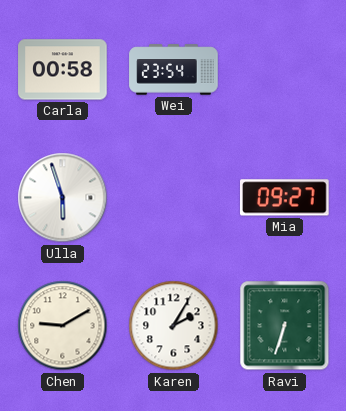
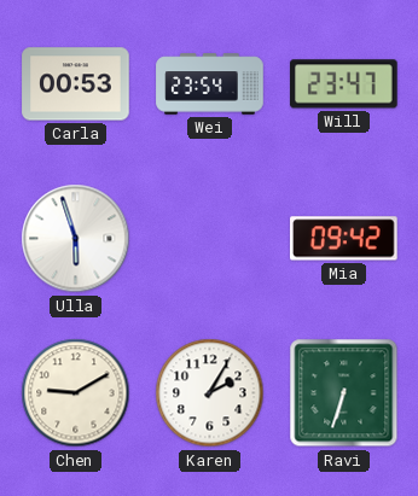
Carla: 00:58 -> 00:53 (76, 84)
Will: none -> 23:47 (344, 84)
Mia: 09:27 -> 09:42 (344, 239)
